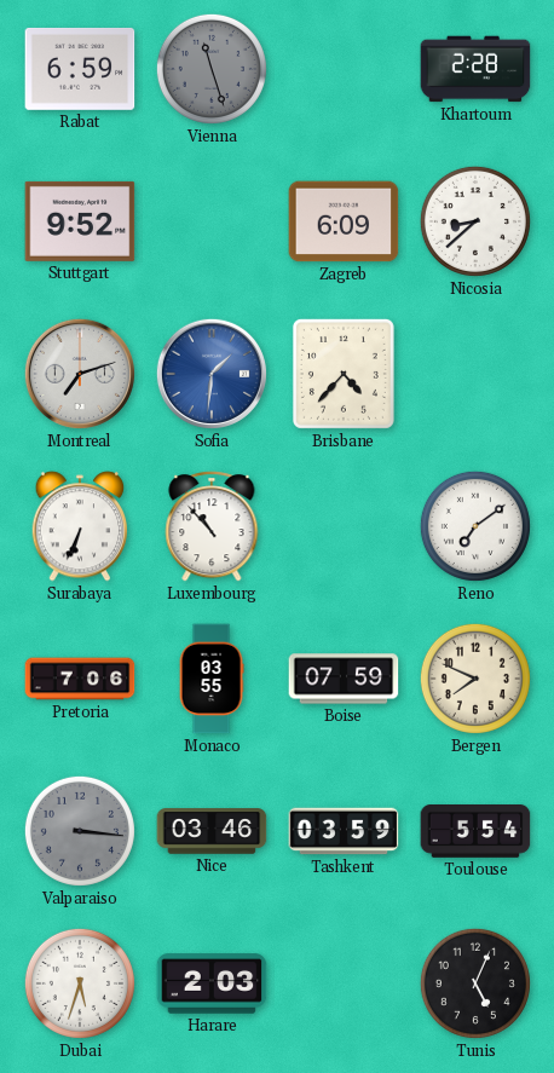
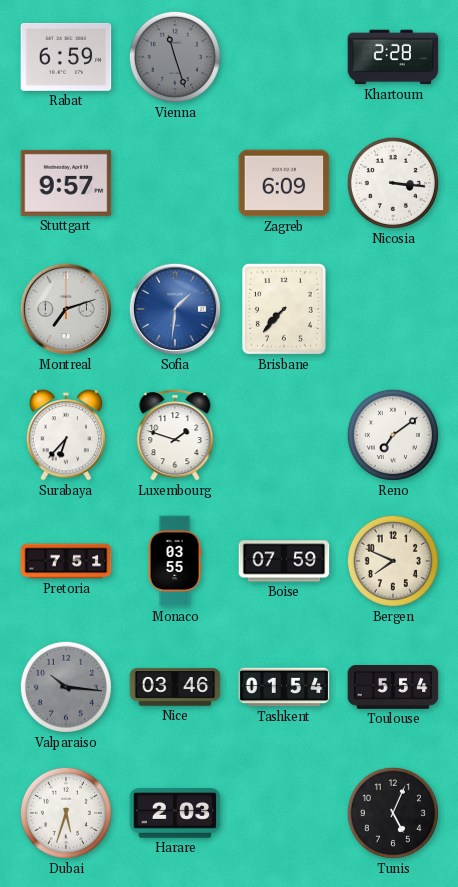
Stuttgart: 9:52 -> 9:57 (66, 183)
Nicosia: 8:38 -> 3:16 (393, 183)
Brisbane: 4:37 -> 7:37 (284, 309)
Surabaya: 6:34 -> 6:37 (66, 435)
Luxembourg: 10:53 -> 1:48 (175, 435)
Pretoria: 7:06 -> 7:51 (66, 561)
Valparaiso: 3:16 -> 10:16 (66, 687)
Tashkent: 03:59 -> 01:54 (284, 687)
